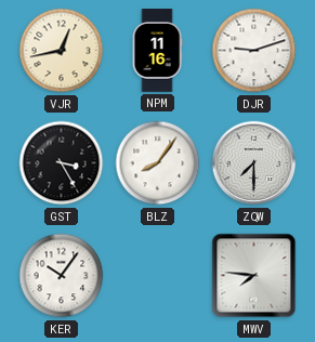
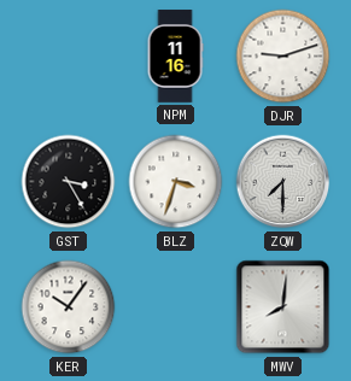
VJR: 12:43 -> none (62, 51)
BLZ: 8:06 -> 3:33 (176, 182)
MWV: 7:46 -> 8:01 (283, 307)
